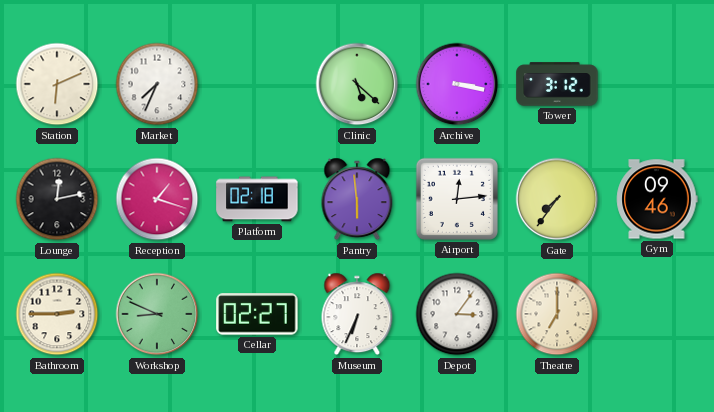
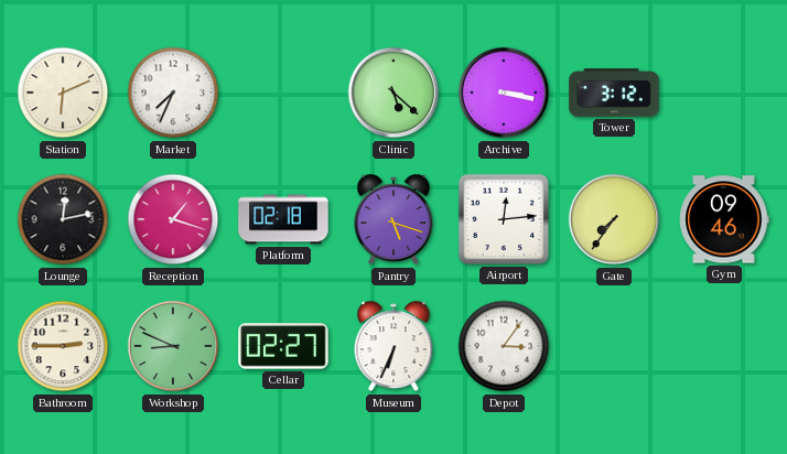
Pantry: 5:59 -> 5:18 (394, 219)
Theatre: 7:00 -> none (557, 314)
